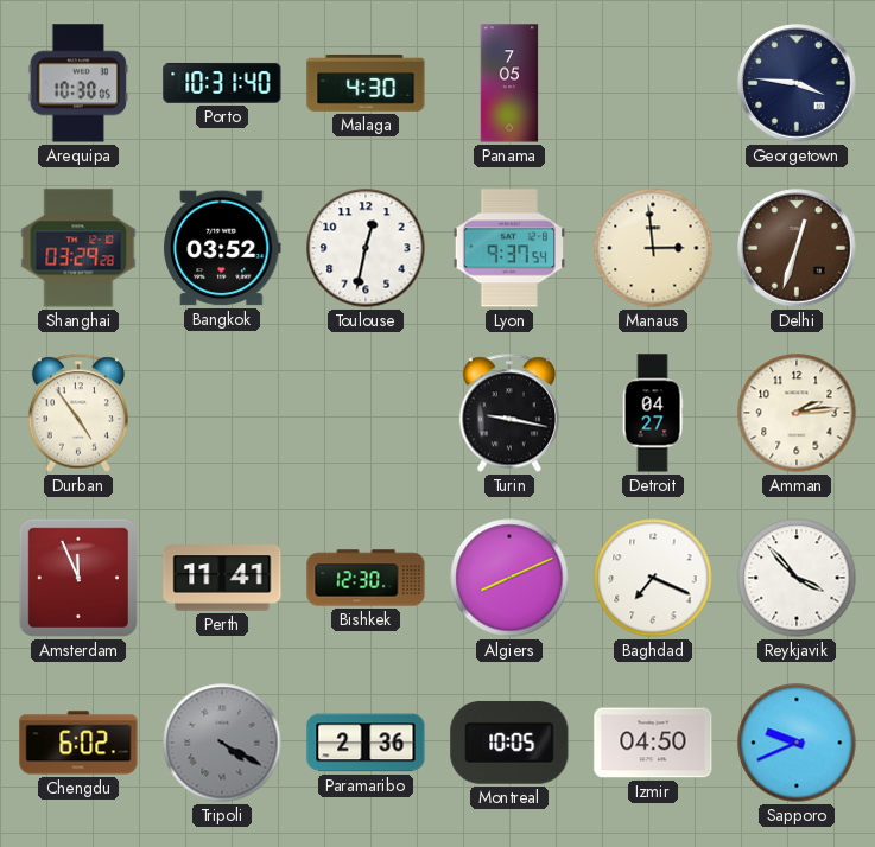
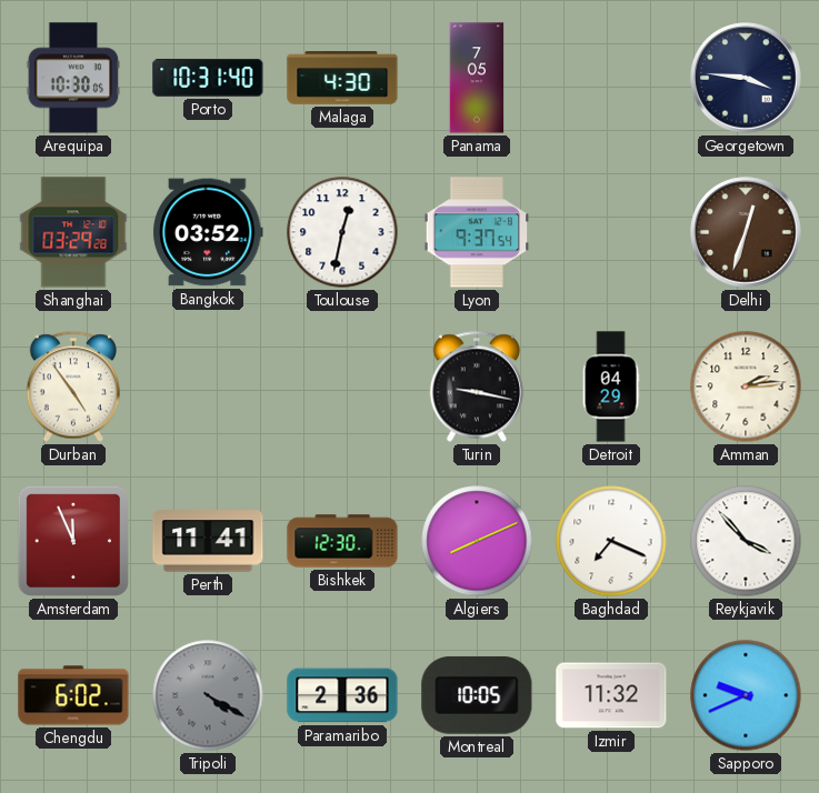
Manaus: 2:59 -> none (653, 248)
Detroit: 04:27 -> 04:29 (611, 387)
Izmir: 04:50 -> 11:32 (611, 695)
